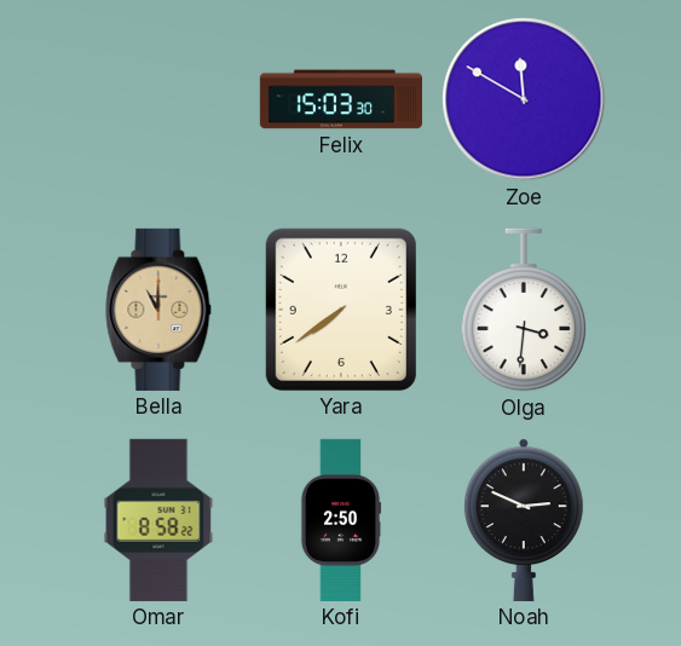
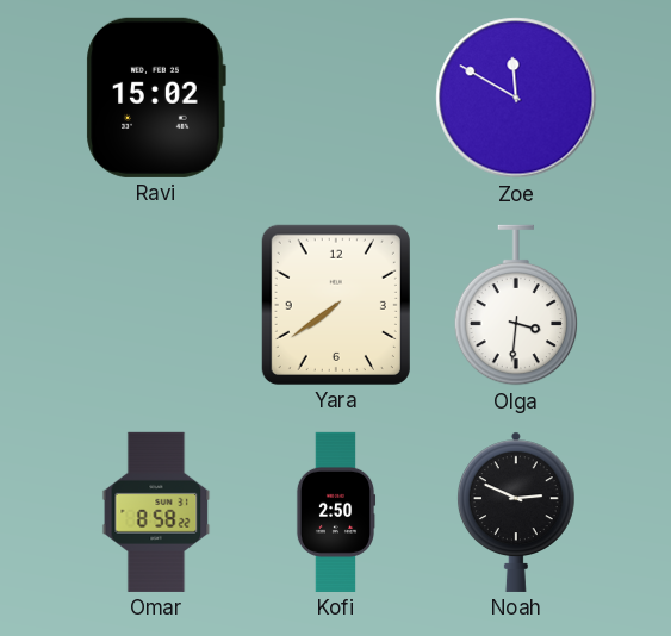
Ravi: none -> 15:02 (156, 98)
Felix: 15:03 -> none (341, 99)
Bella: 11:00 -> none (158, 310)
